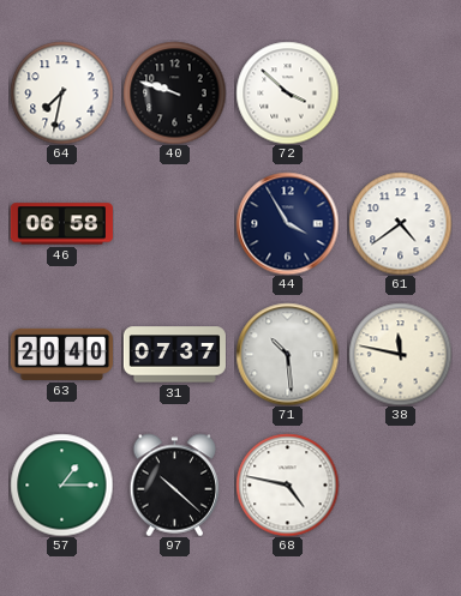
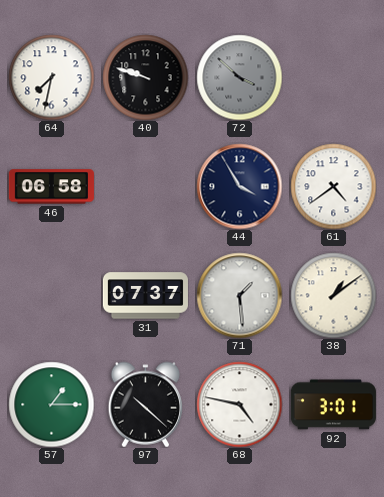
72 dial: white -> grey (239, 77)
63: 20:40 -> none (61, 354)
71: 10:29 -> 1:29 (239, 295)
38: 11:47 -> 1:09 (333, 295)
92: none -> 3:01 (333, 405)
